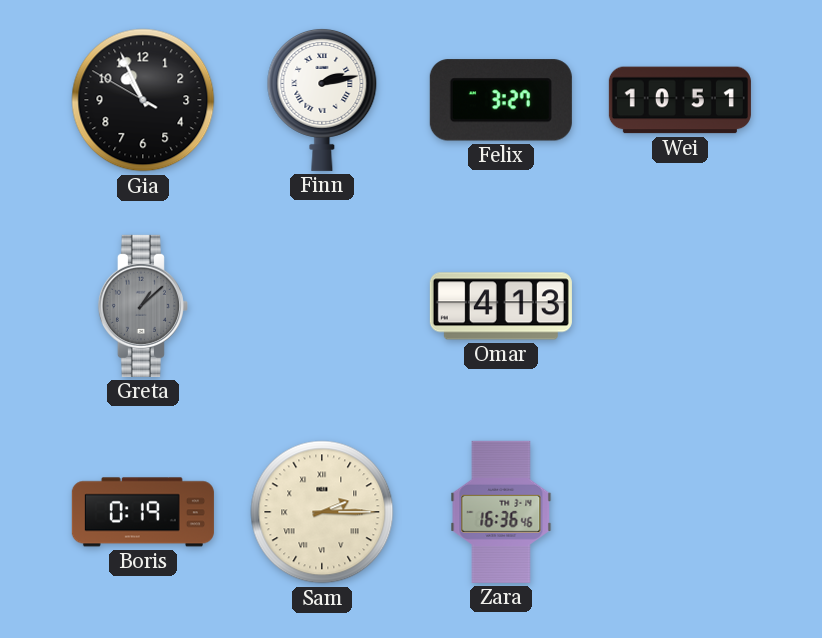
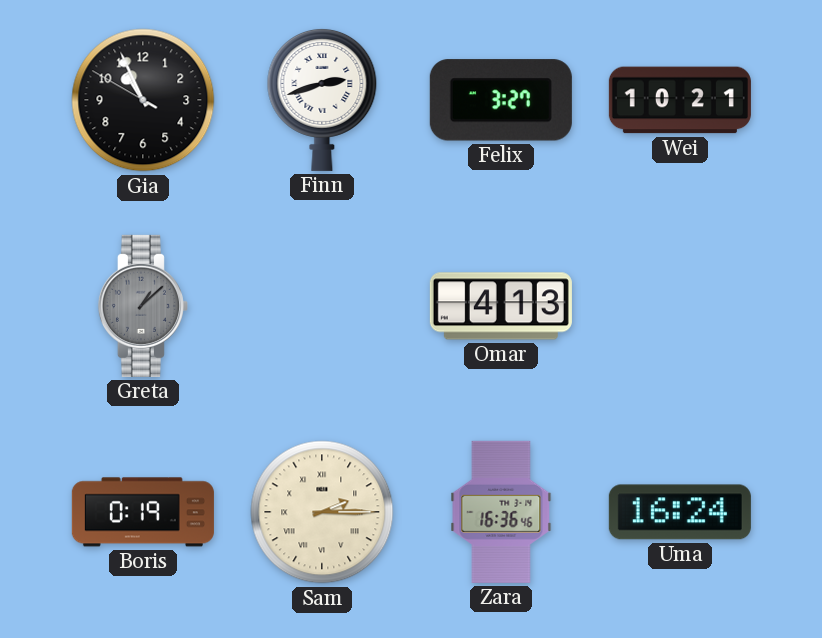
Finn: 2:13 -> 2:42 (322, 99)
Wei: 10:51 -> 10:21 (680, 100)
Uma: none -> 16:24 (680, 512)
